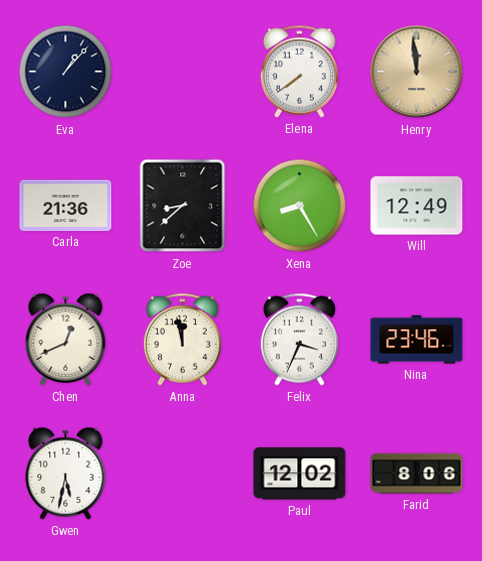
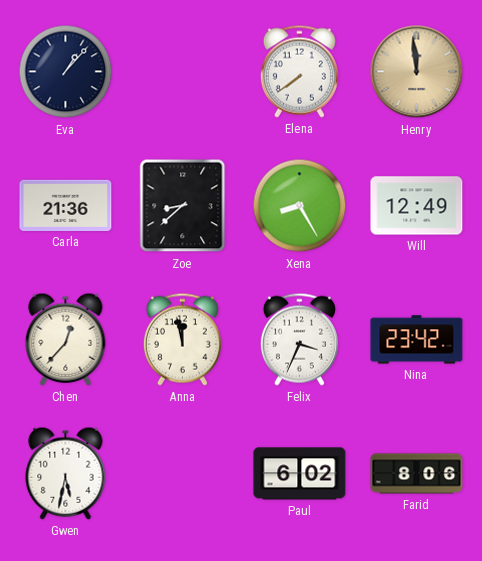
Chen: 12:41 -> 12:37 (66, 339)
Nina: 23:46 -> 23:42 (417, 340)
Paul: 12:02 -> 6:02 (300, 474)
